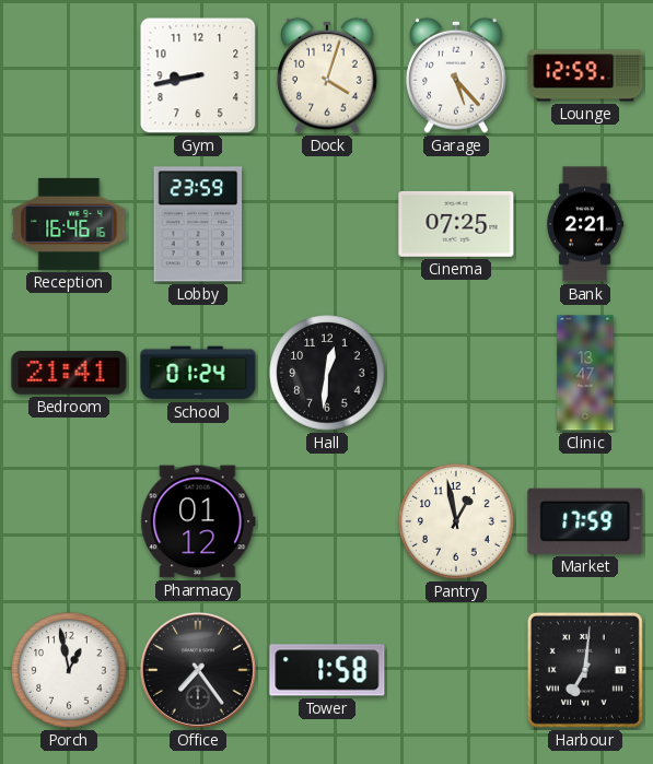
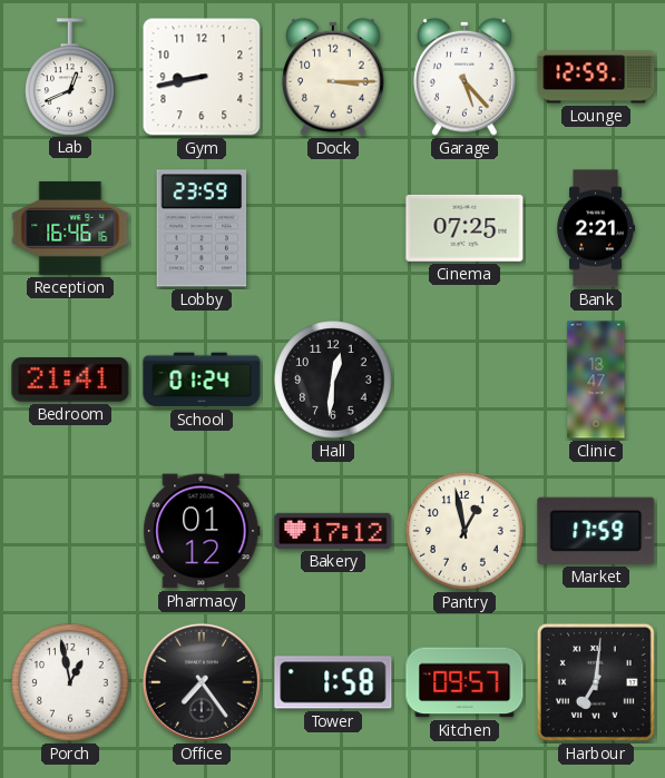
Lab: none -> 12:41 (70, 77)
Dock: 4:03 -> 3:15 (334, 77)
Bakery: none -> 17:12 (333, 531)
Kitchen: none -> 09:57 (464, 682)
